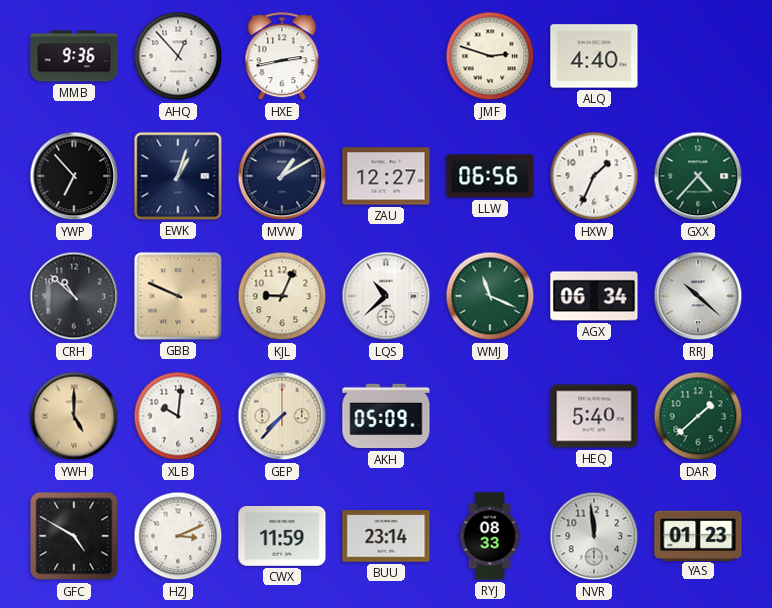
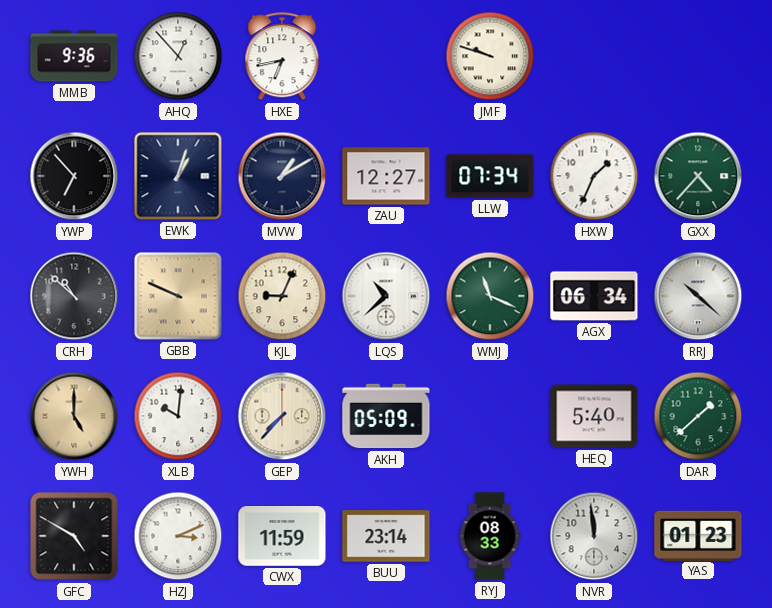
HXE: 2:43 -> 6:43 (282, 57)
JMF: 2:48 -> 9:48 (490, 56)
ALQ: 4:40 -> none (594, 56)
LLW: 06:56 -> 07:34 (490, 176)
